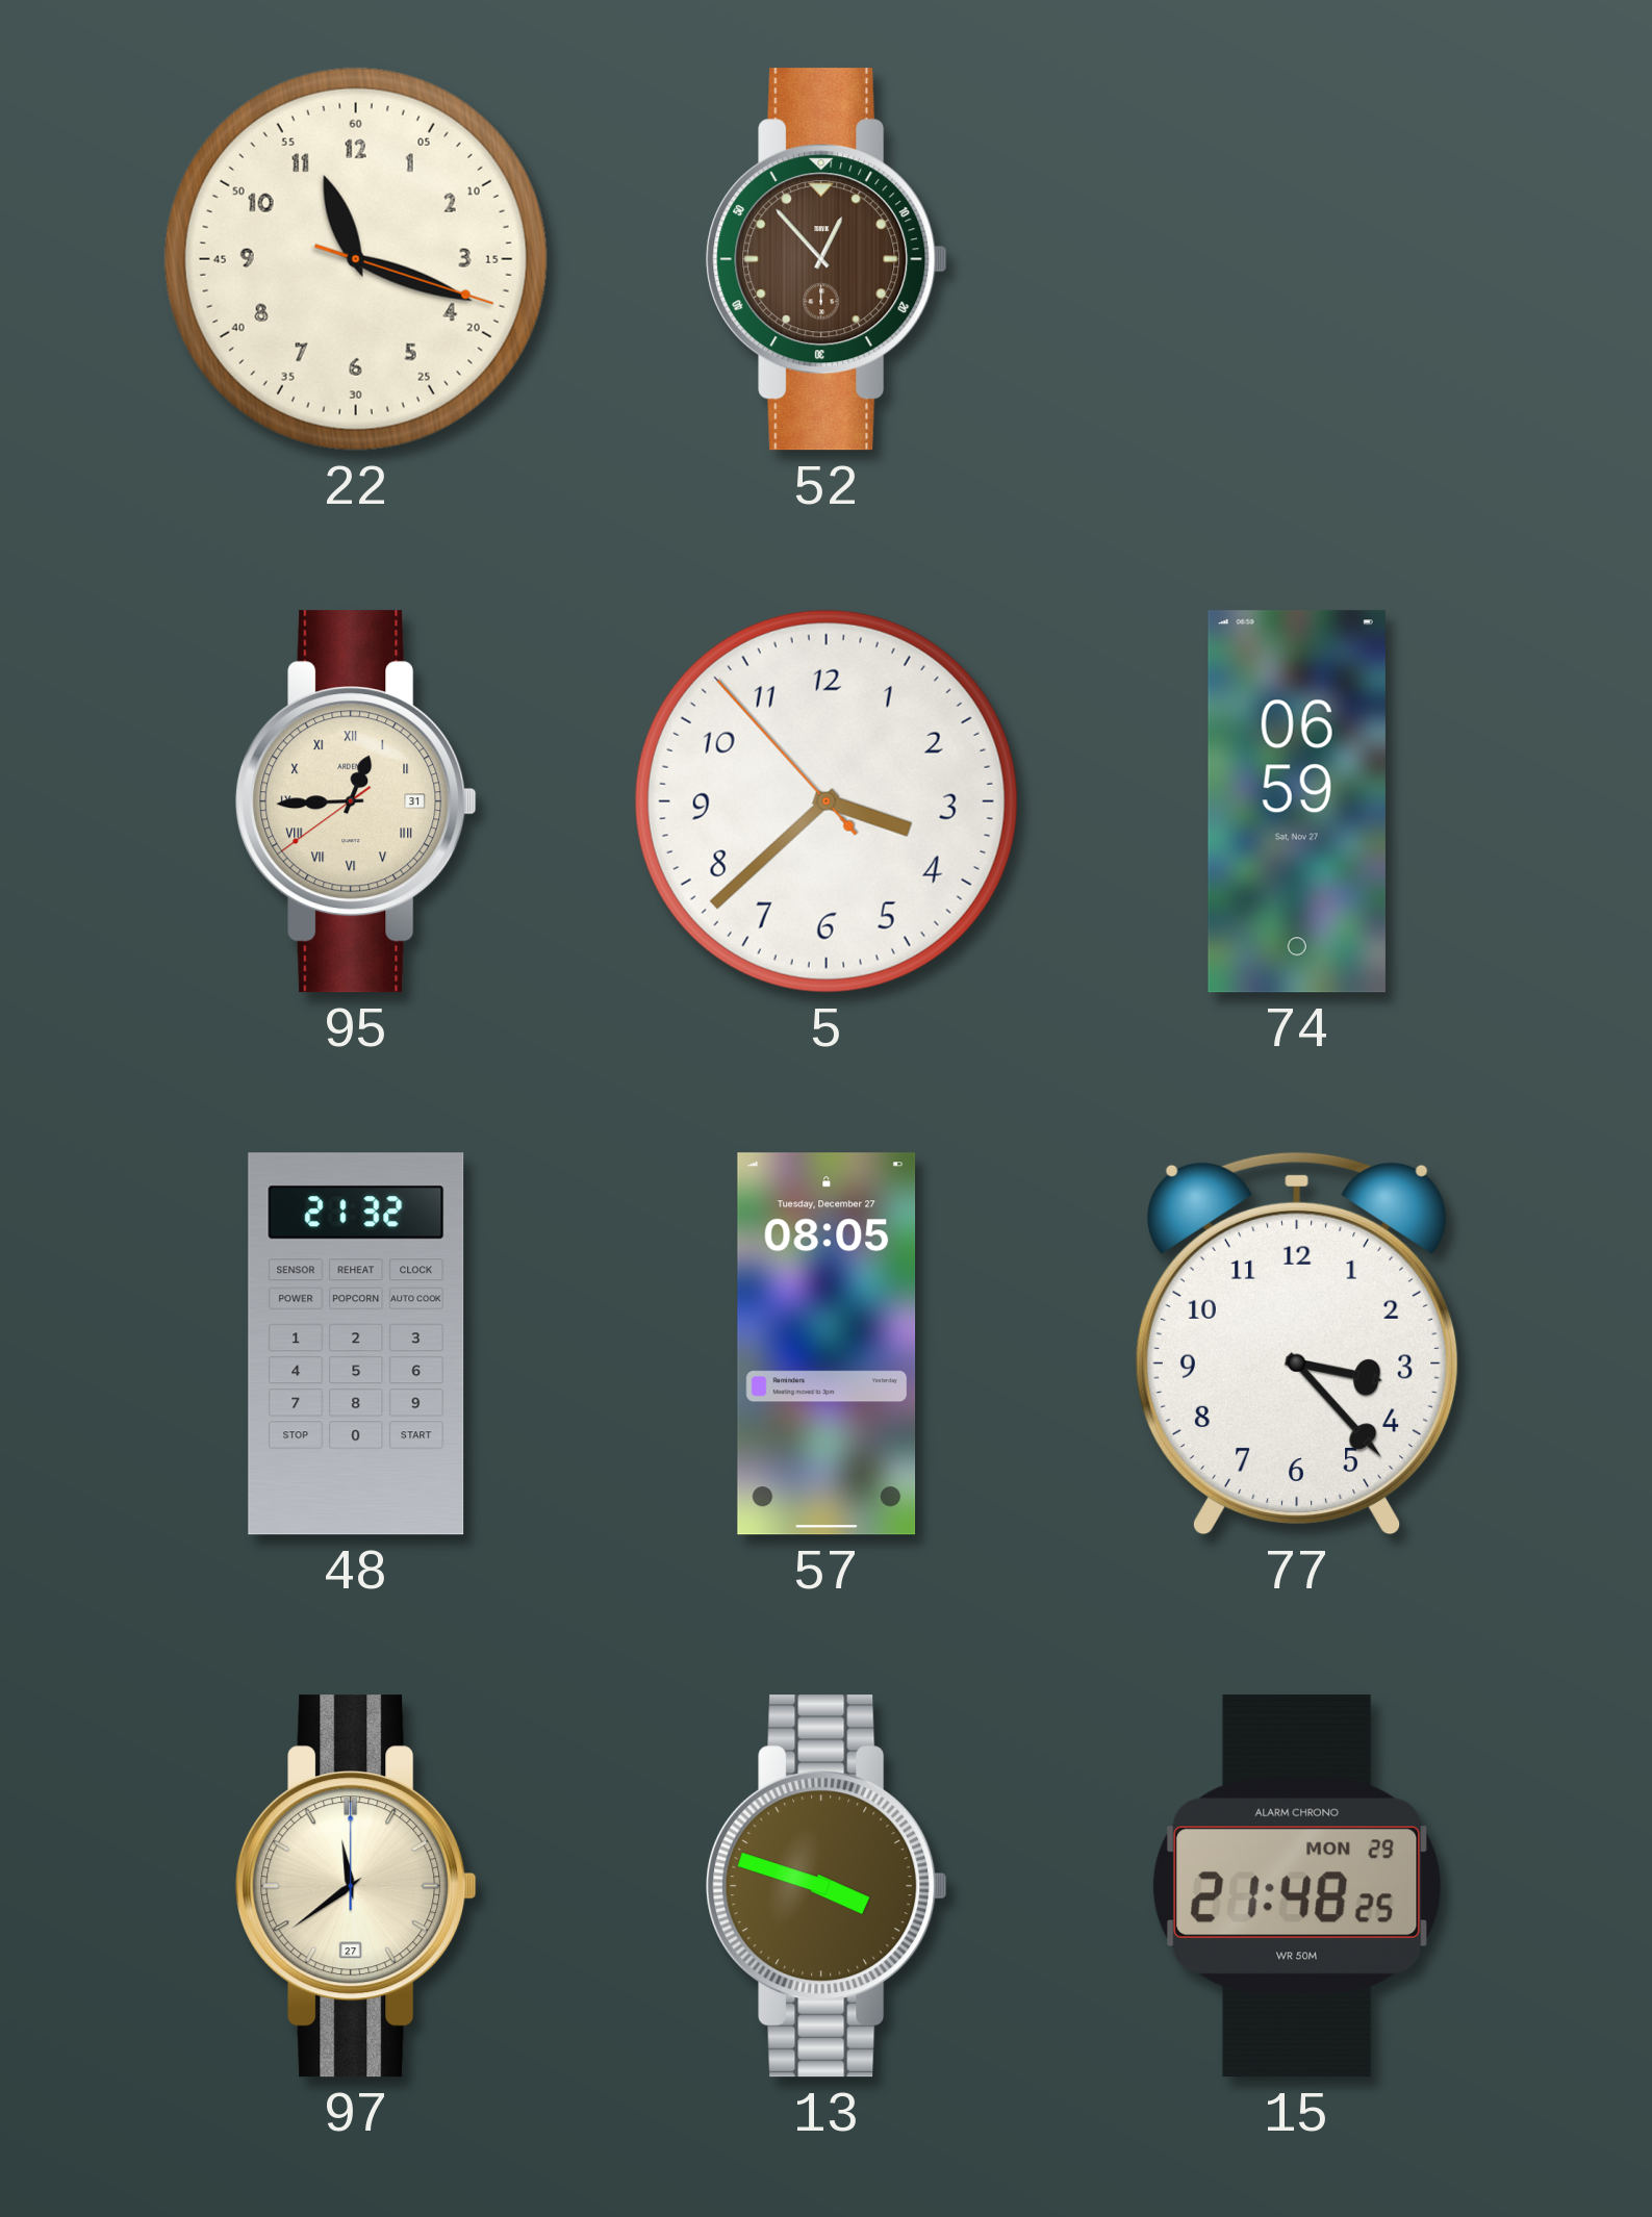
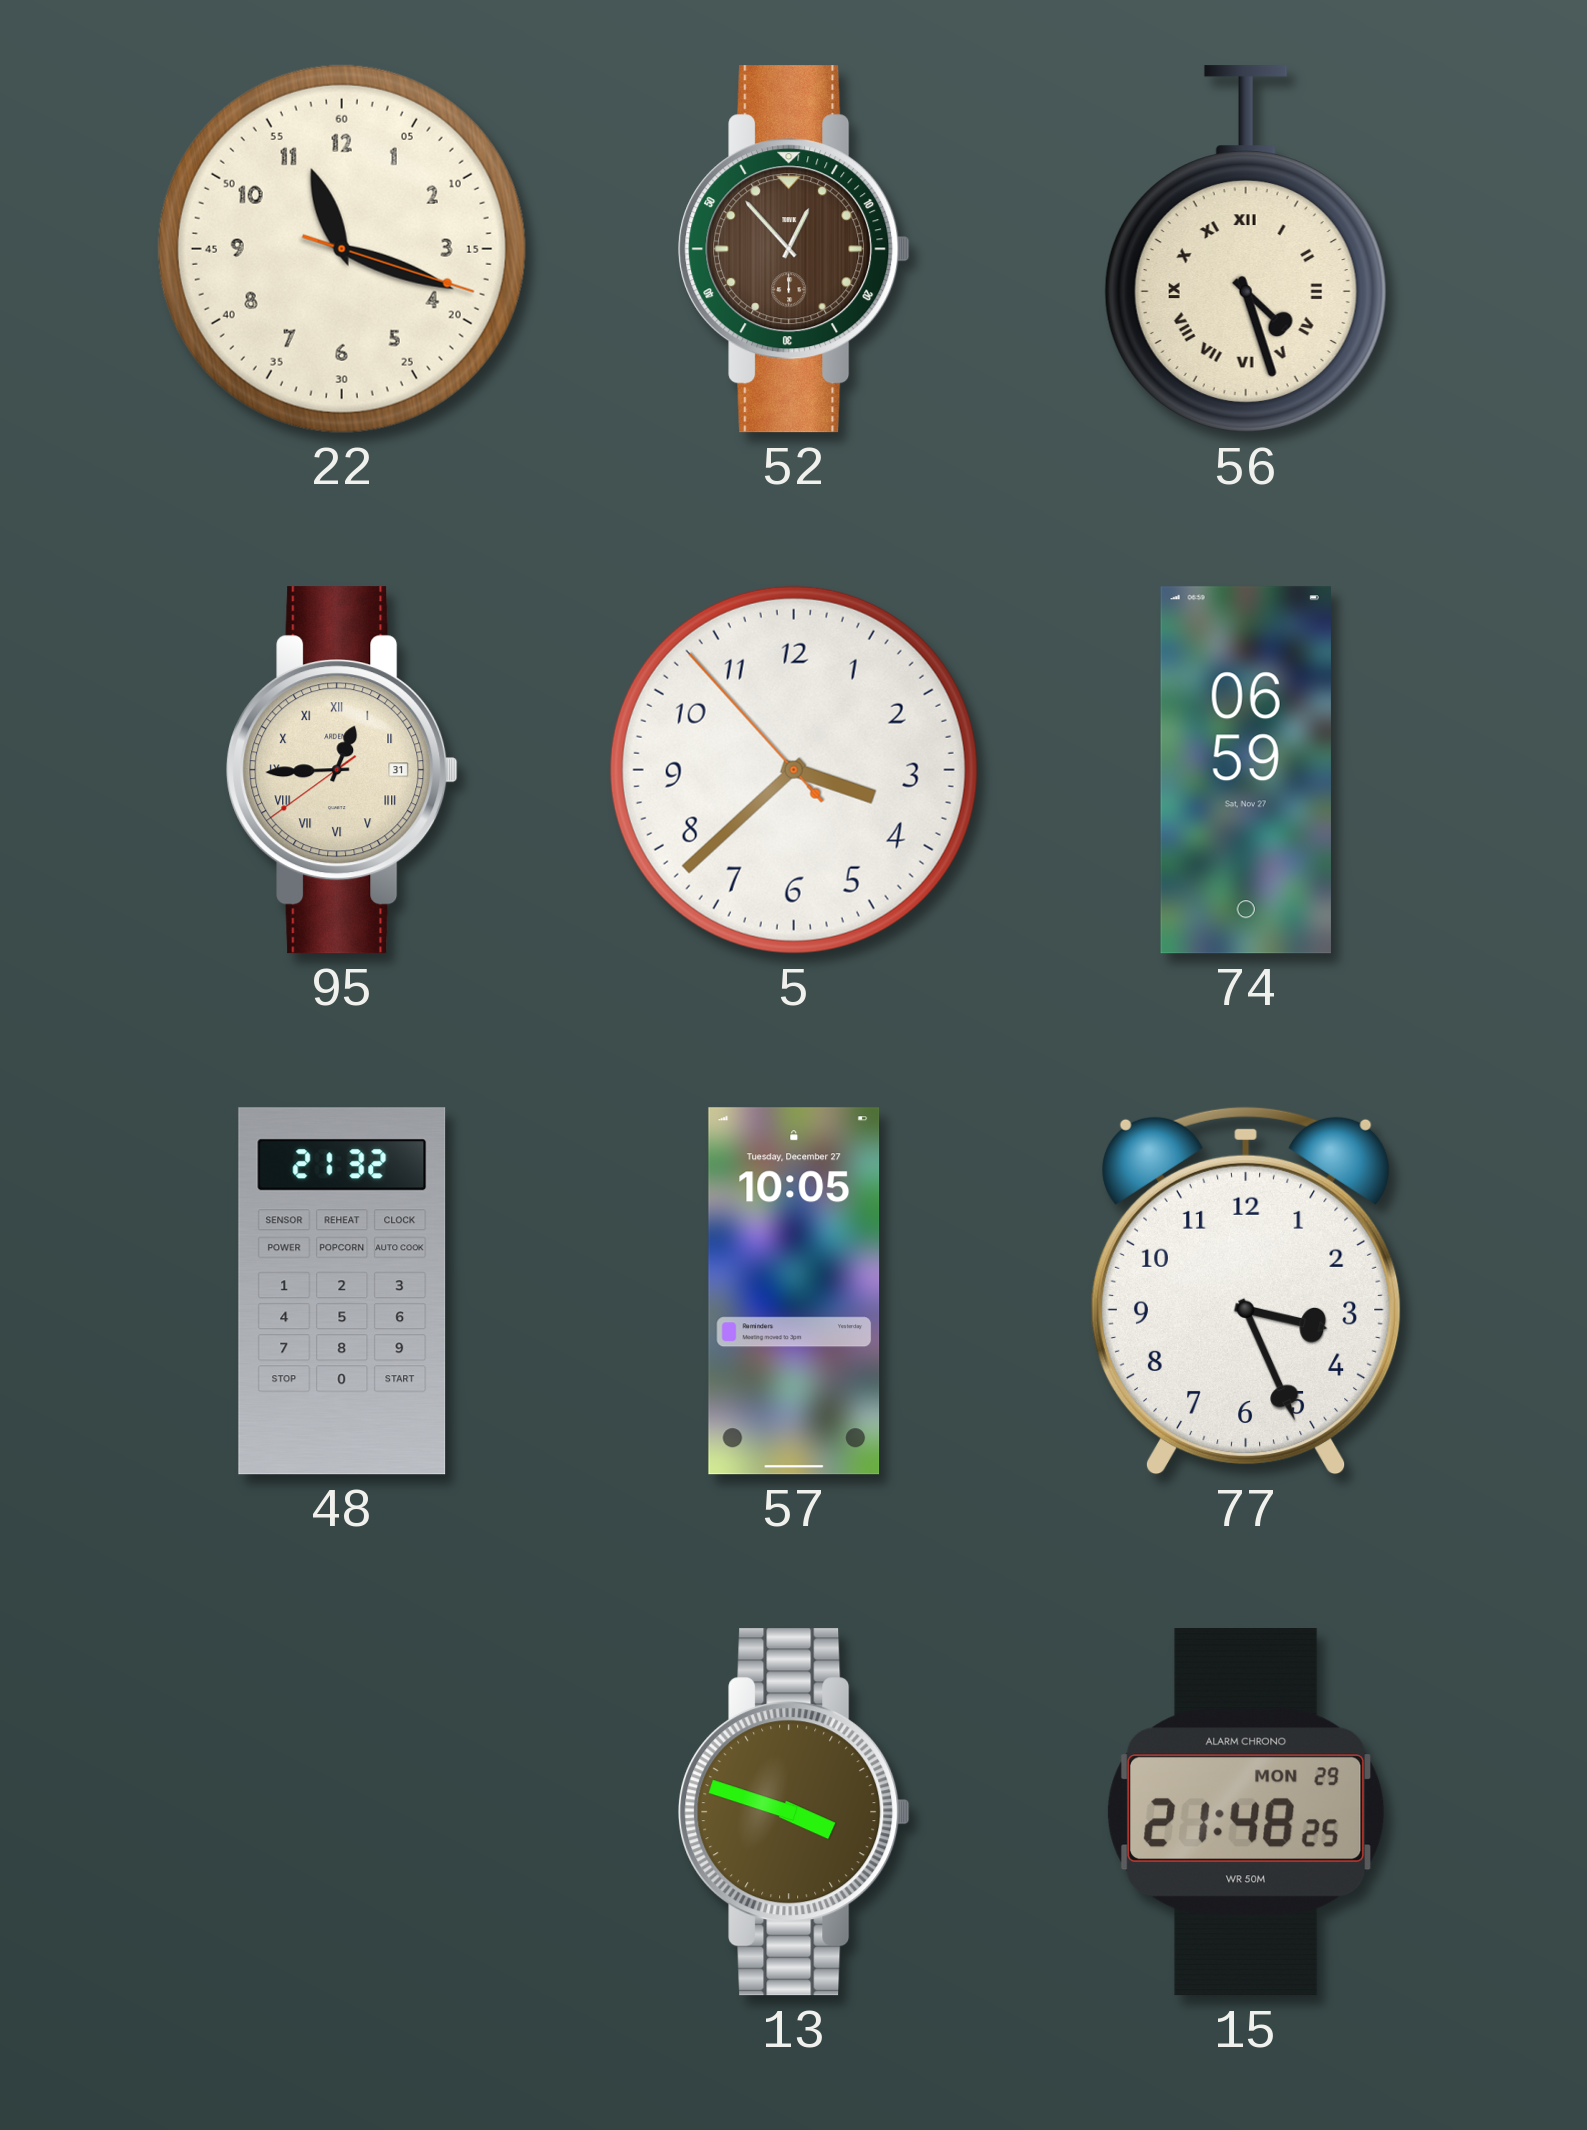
56: none -> 4:27 (1246, 249)
57: 08:05 -> 10:05 (794, 1291)
77: 3:23 -> 3:26 (1246, 1291)
97: 11:39 -> none (356, 1886)
